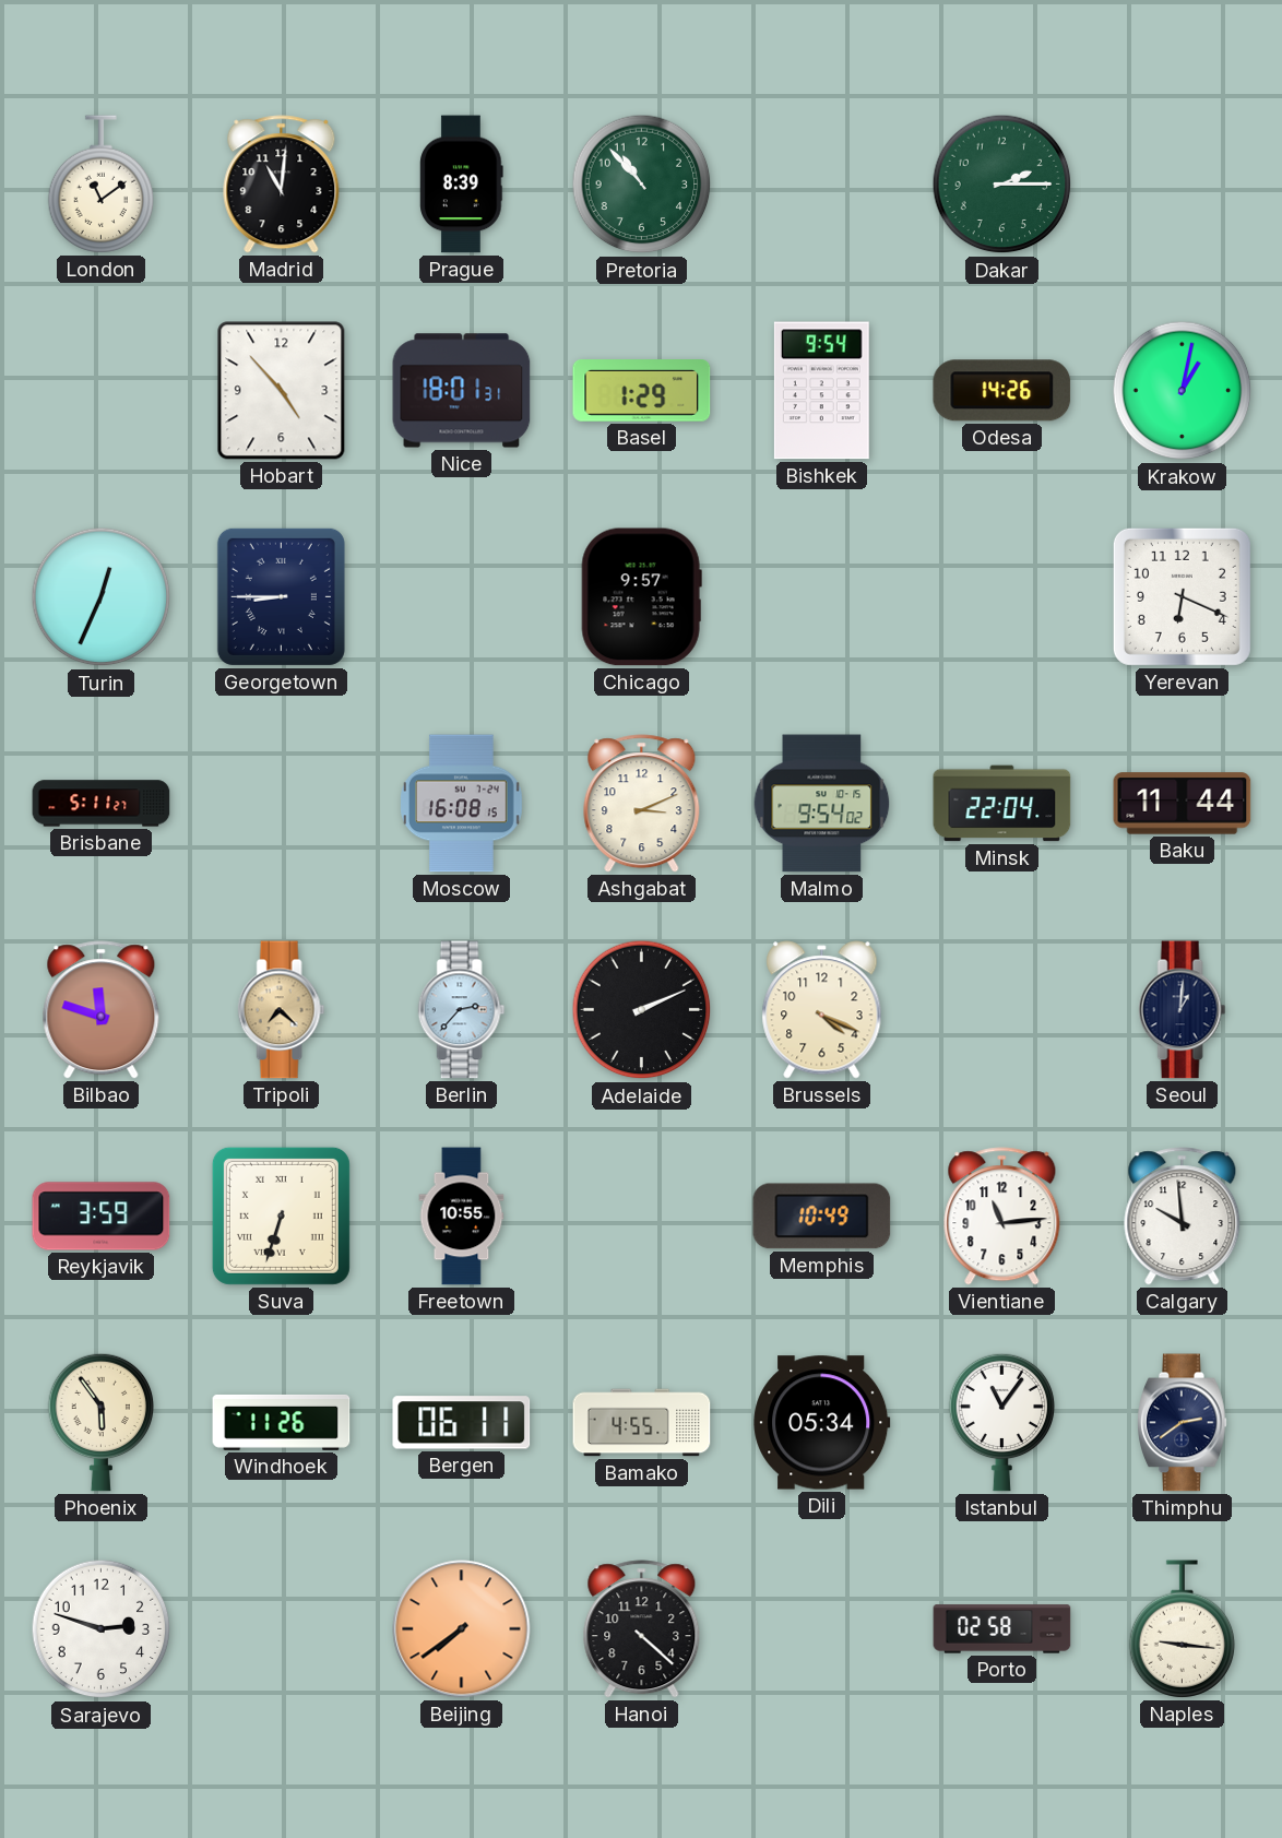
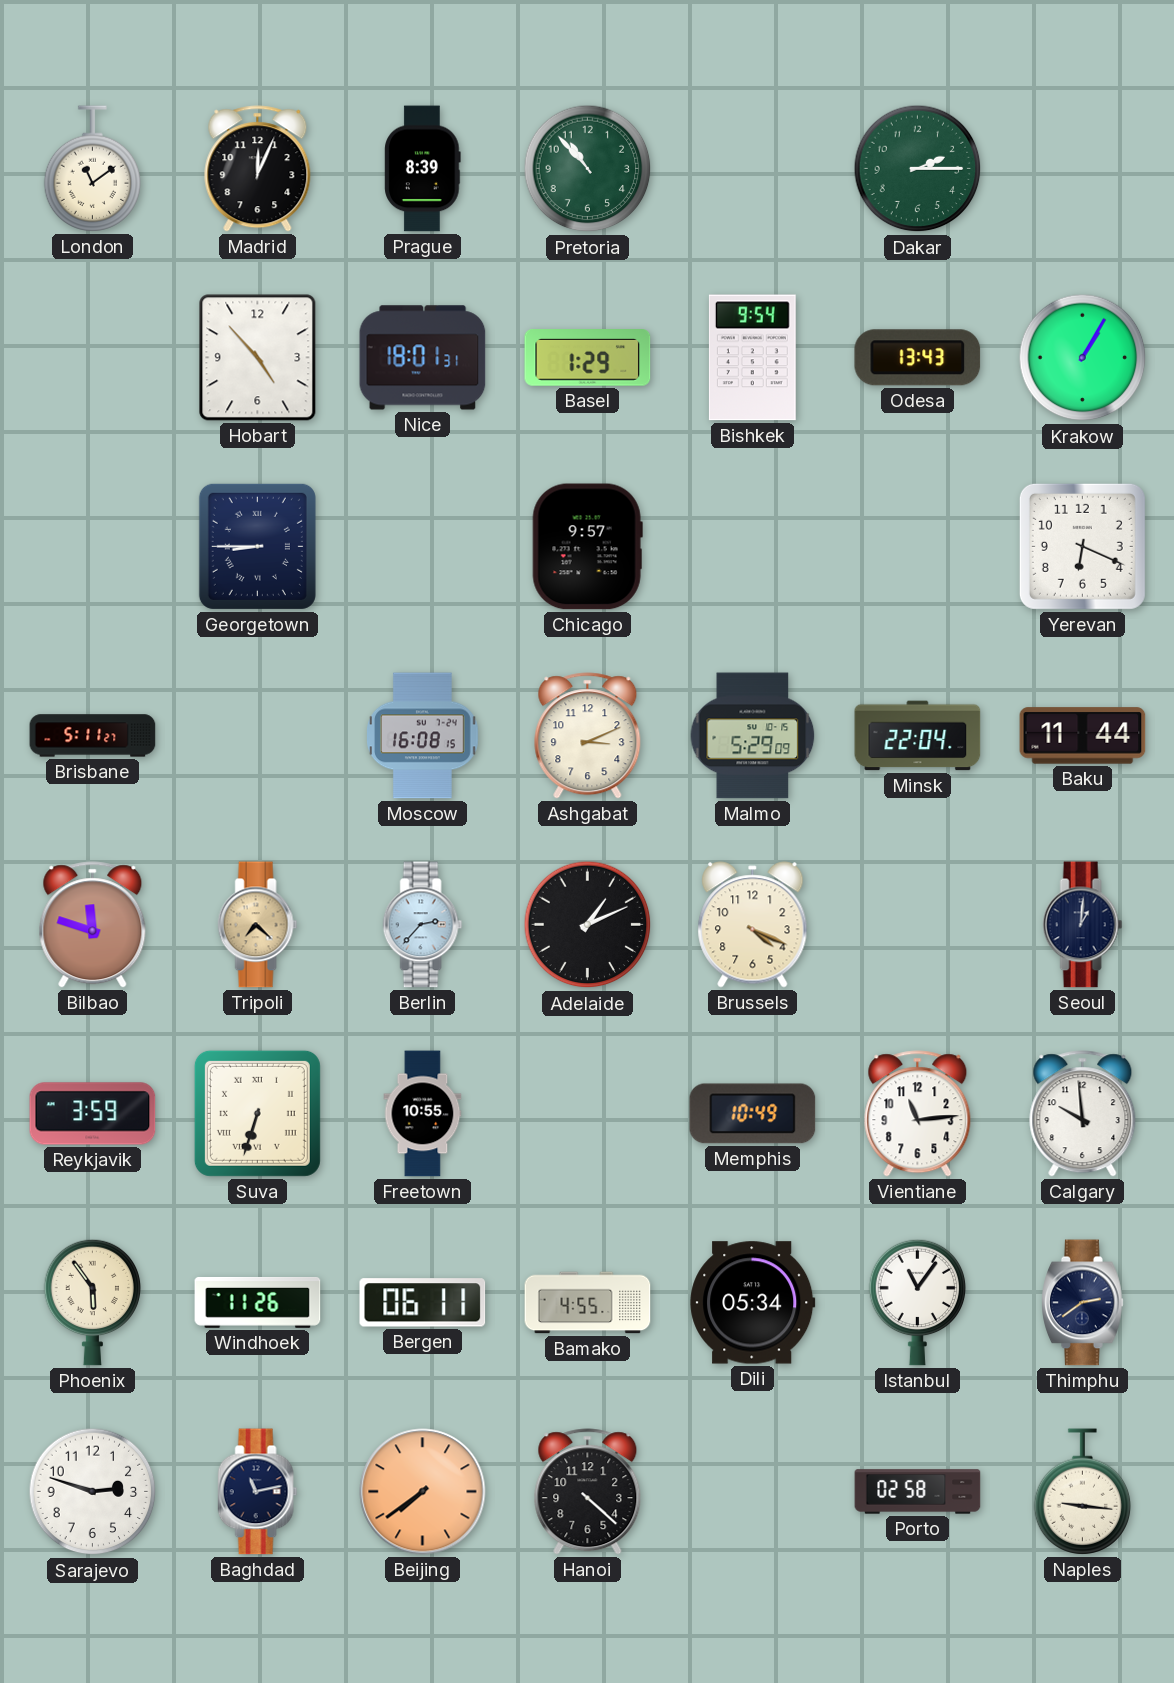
Madrid: 11:01 -> 12:04 (258, 169)
Odesa: 14:26 -> 13:43 (918, 358)
Krakow: 1:02 -> 1:05 (1083, 358)
Turin: 12:34 -> none (102, 597)
Malmo: 9:54 -> 5:29 (753, 736)
Adelaide: 2:11 -> 1:11 (588, 925)
Baghdad: none -> 11:13 (258, 1492)
